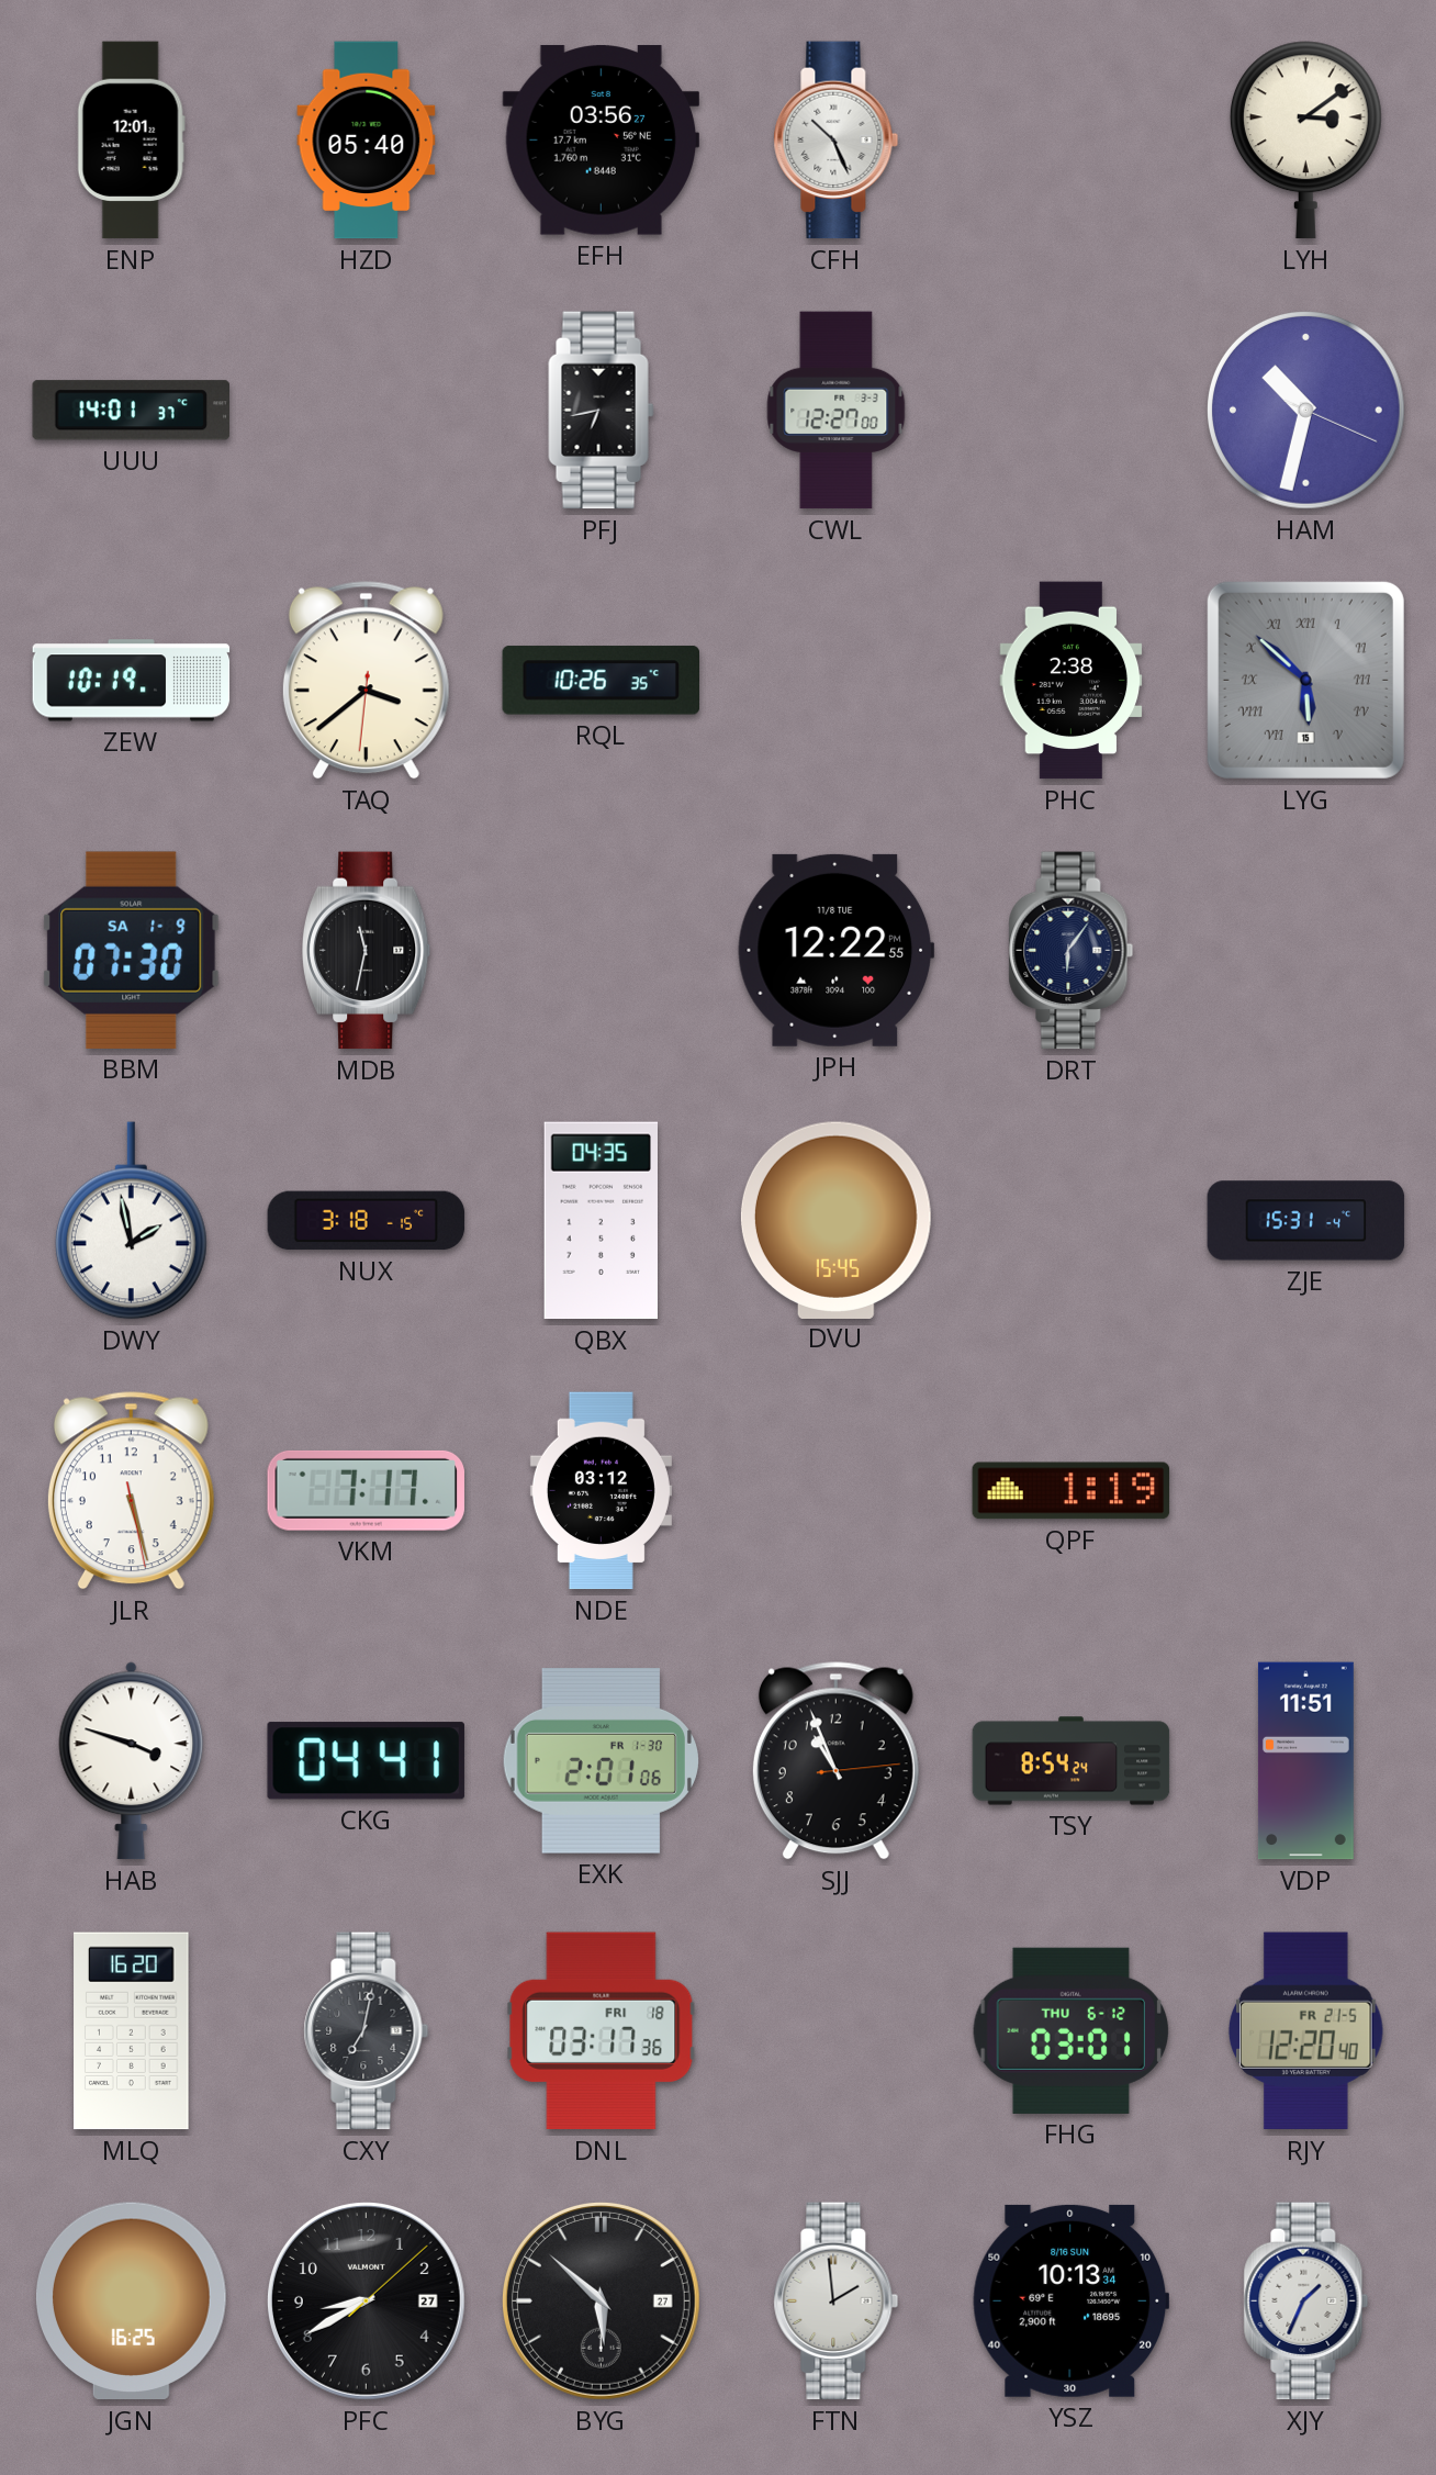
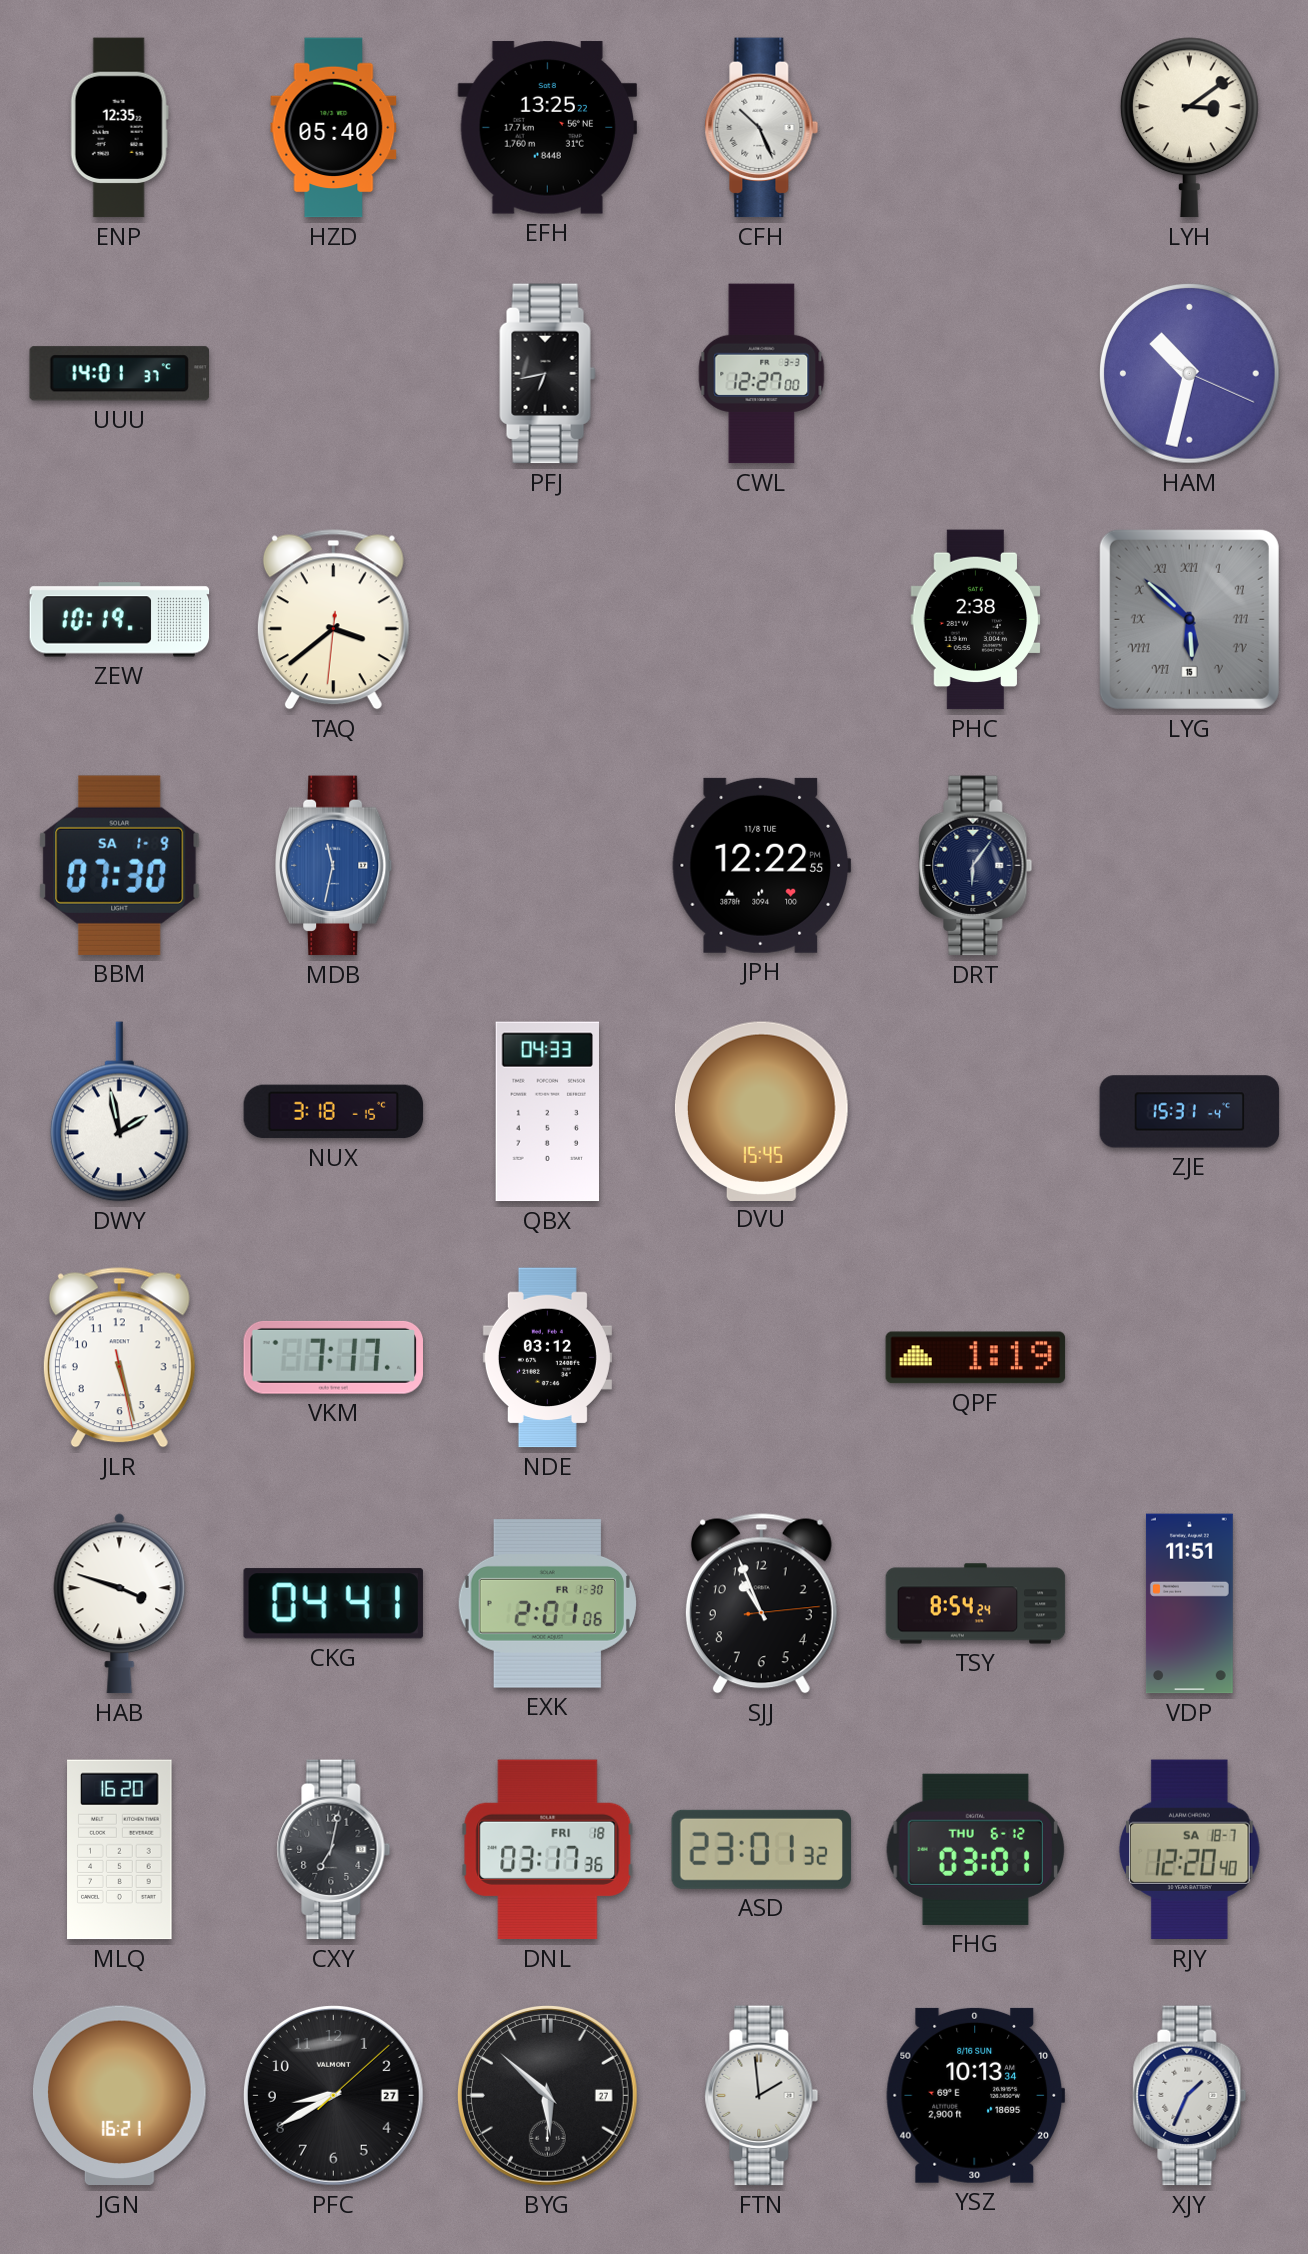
ENP: 12:01 -> 12:35 (119, 128)
EFH: 03:56 -> 13:25 (548, 128)
RQL: 10:26 -> none (601, 681)
MDB dial: black -> blue (334, 866)
QBX: 04:35 -> 04:33 (547, 1112)
ASD: none -> 23:01 (762, 1849)
RJY date: FR 21-5 -> SA 18-7 (1190, 1850)
JGN: 16:25 -> 16:21 (120, 2096)
